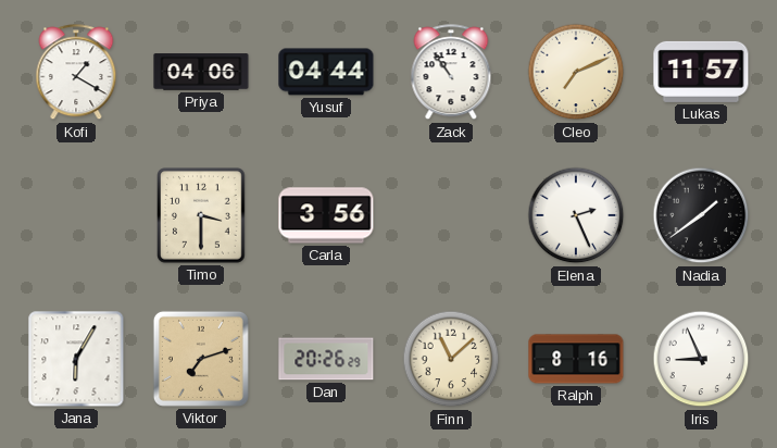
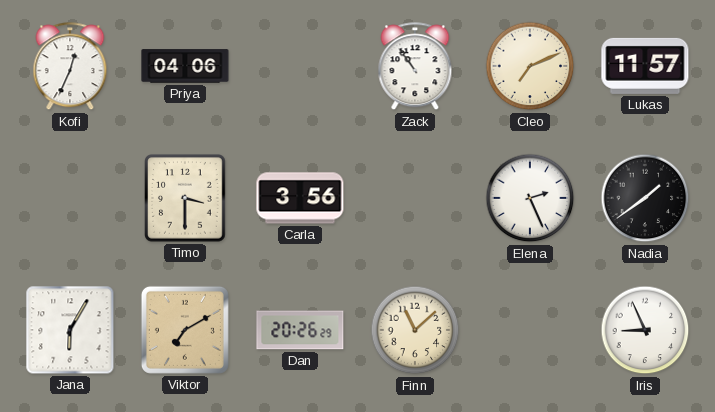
Kofi: 1:20 -> 12:34 (70, 67)
Yusuf: 04:44 -> none (326, 72)
Viktor: 7:12 -> 7:10 (185, 330)
Ralph: 8:16 -> none (576, 359)
